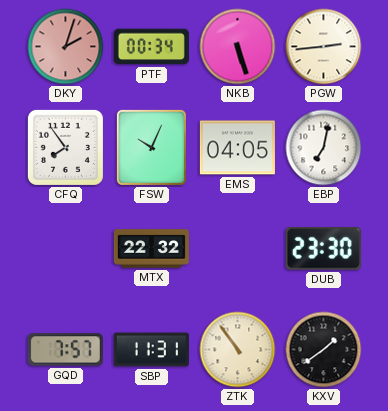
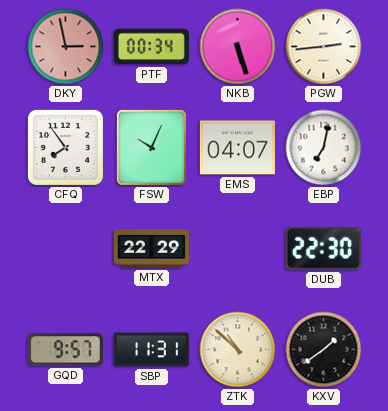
DKY: 2:03 -> 2:58 (66, 47)
EMS: 04:05 -> 04:07 (237, 148)
MTX: 22:32 -> 22:29 (151, 249)
DUB: 23:30 -> 22:30 (323, 249)
GQD: 7:57 -> 9:57 (65, 350)
ZTK: 10:54 -> 10:52 (238, 350)
